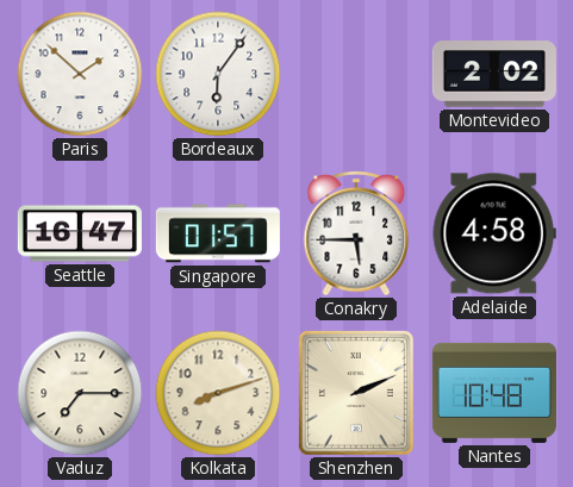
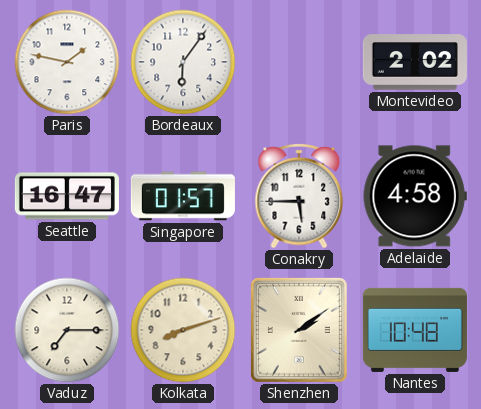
Paris: 1:52 -> 1:47 (67, 62)
Shenzhen: 2:11 -> 2:09 (299, 330)
